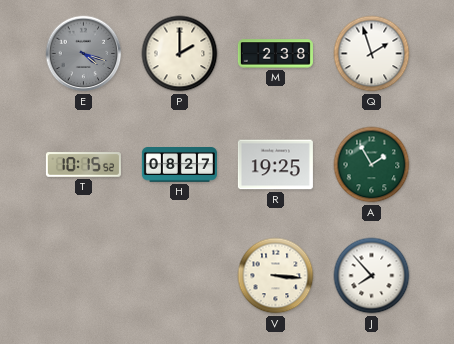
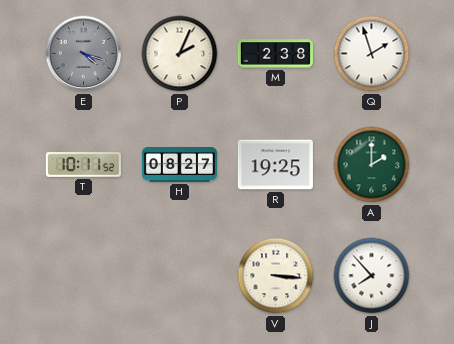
P: 2:00 -> 2:04 (180, 54)
T: 10:15 -> 10:11 (83, 165)
A: 1:55 -> 2:00 (372, 165)
